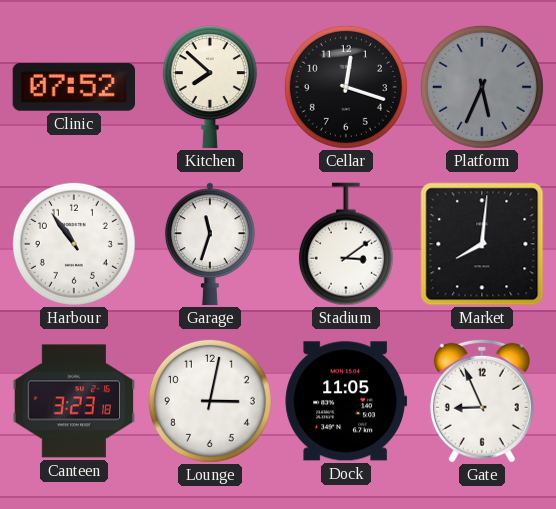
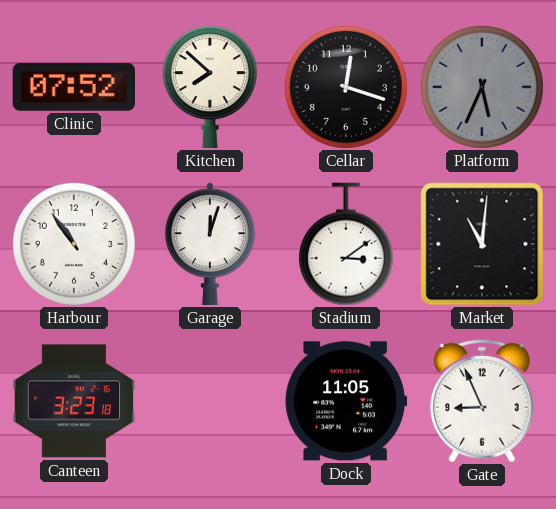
Garage: 11:33 -> 12:03 (210, 244)
Market: 8:01 -> 11:01 (482, 244)
Lounge: 3:02 -> none (210, 401)
